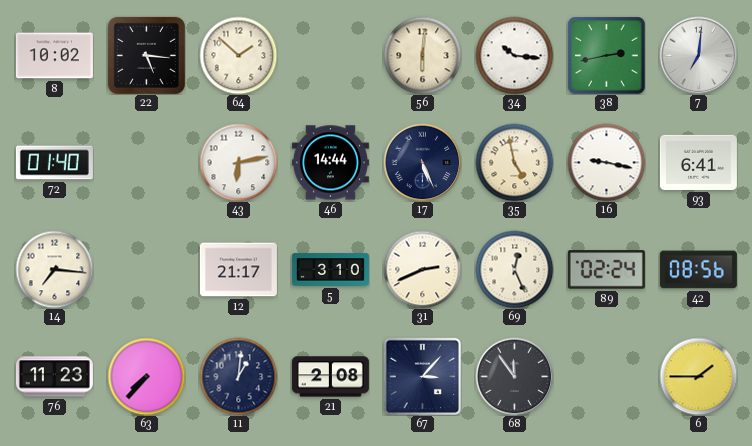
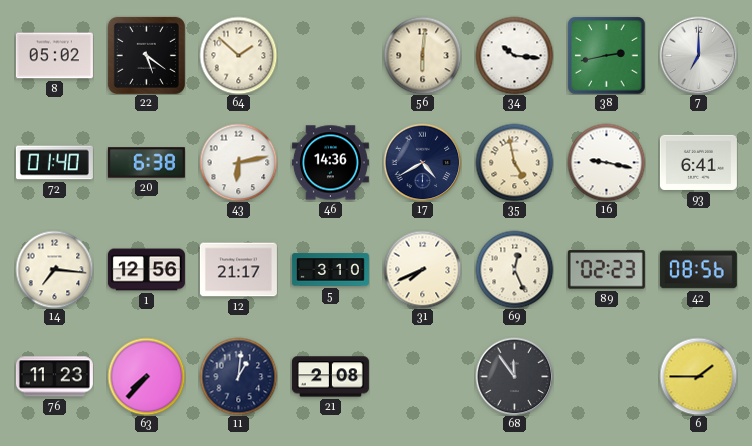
8: 10:02 -> 05:02 (54, 56)
22: 5:16 -> 5:21 (146, 55)
7: 7:01 -> 7:00 (698, 55)
20: none -> 6:38 (146, 163)
46: 14:44 -> 14:36 (330, 163)
17: 5:26 -> 4:40 (422, 162)
1: none -> 12:56 (146, 270)
31: 2:41 -> 7:41 (422, 269)
89: 02:24 -> 02:23 (606, 270)
67: 3:07 -> none (422, 376)
